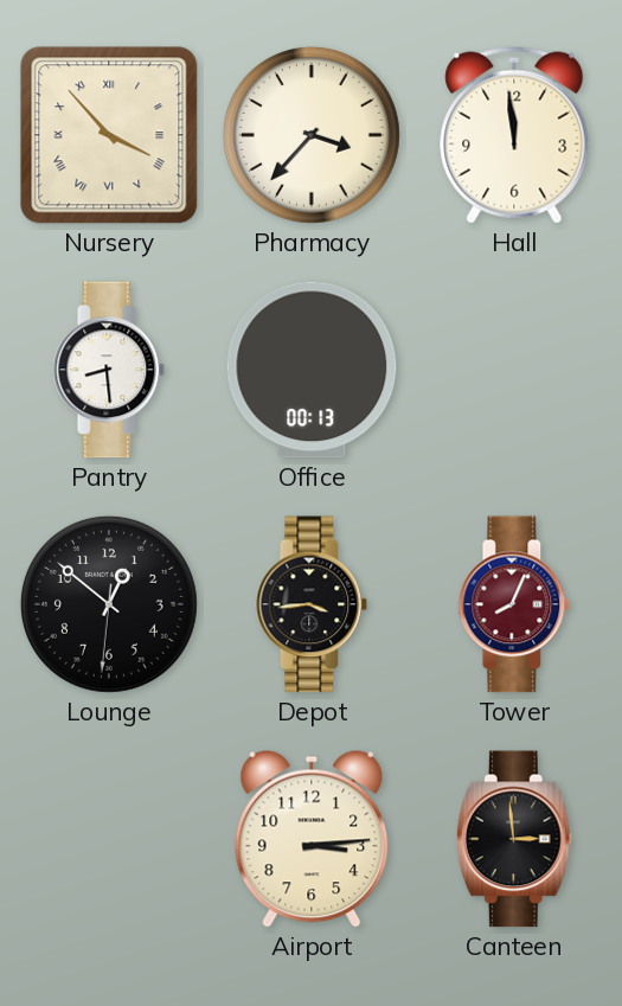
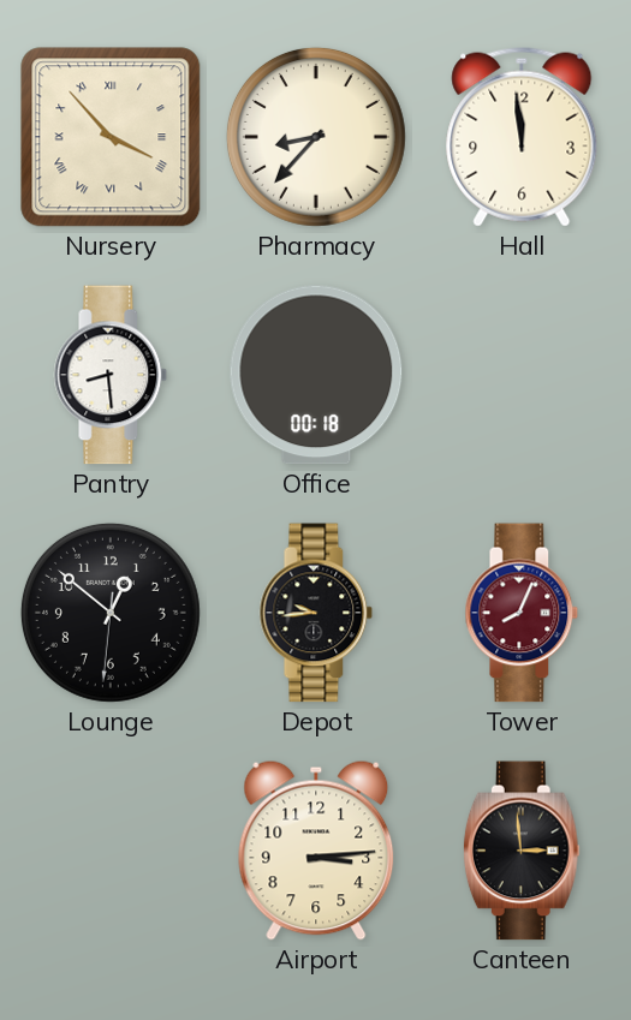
Pharmacy: 3:37 -> 8:37 (316, 137)
Office: 00:13 -> 00:18 (316, 375)
Depot: 3:44 -> 9:44 (316, 613)
